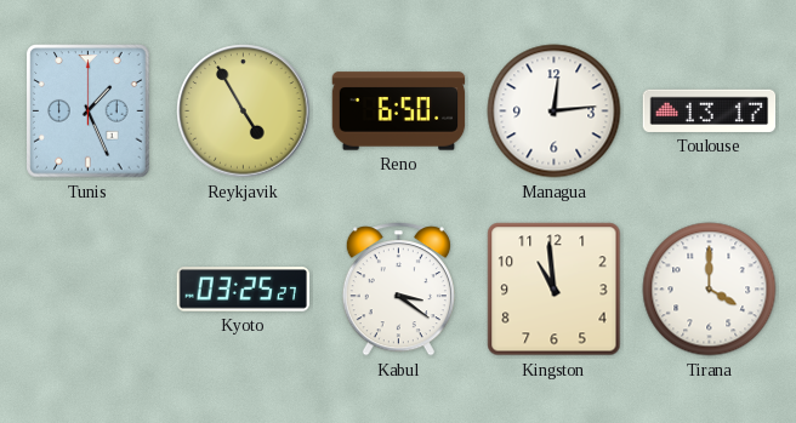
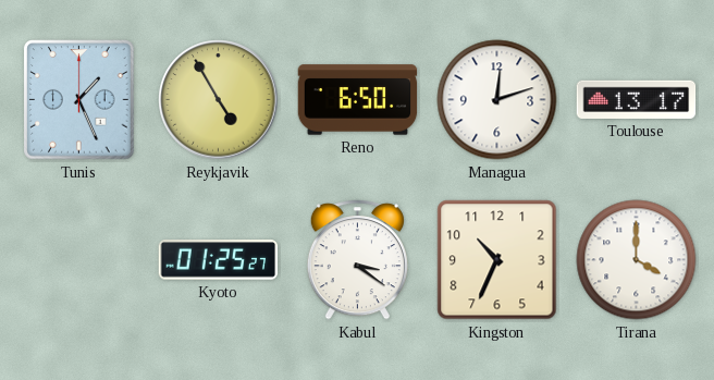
Managua: 12:14 -> 12:12 (497, 100)
Kyoto: 03:25 -> 01:25 (219, 260)
Kingston: 10:59 -> 10:34 (497, 260)
